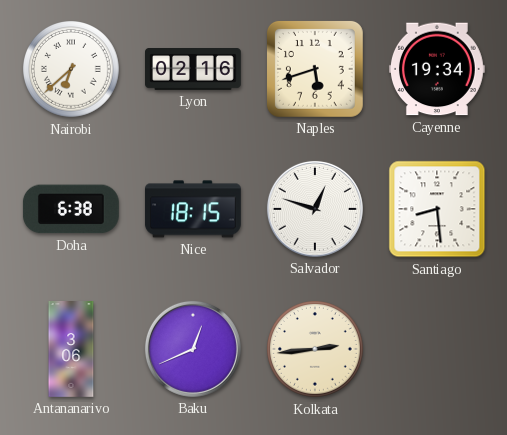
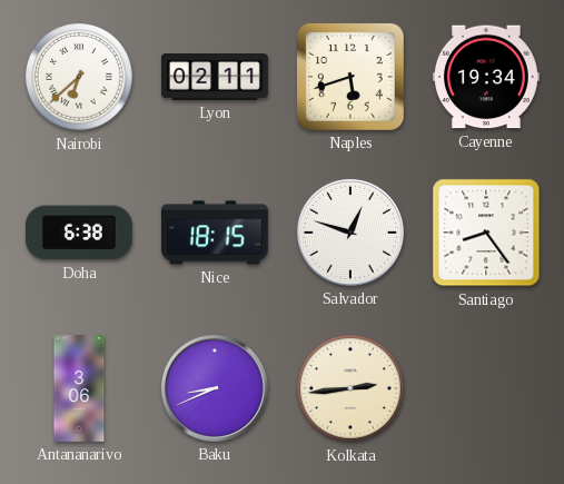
Lyon: 02:16 -> 02:11 (216, 78)
Santiago: 8:29 -> 8:24 (486, 233)
Baku: 12:41 -> 8:41 (215, 388)
